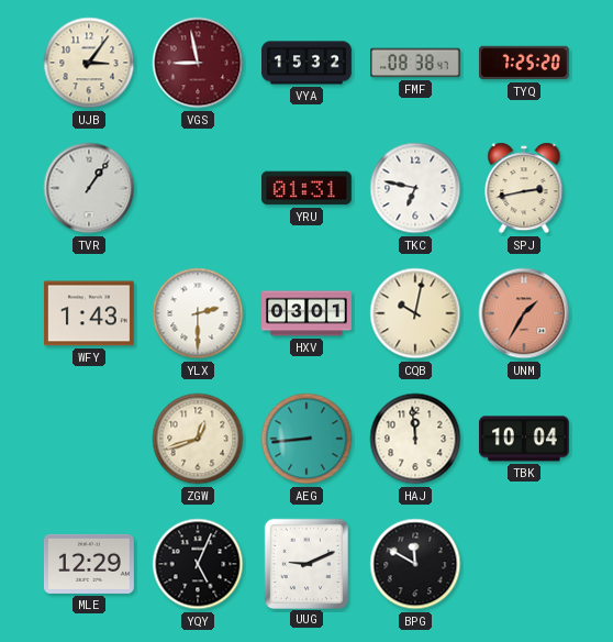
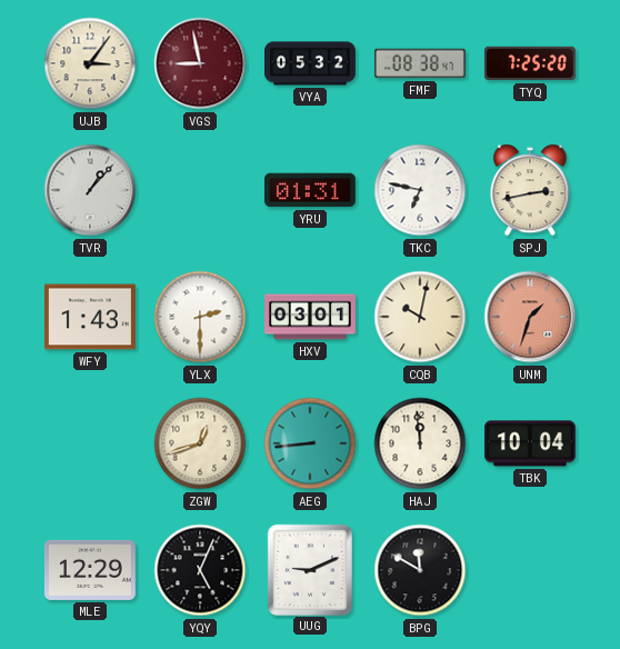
VYA: 15:32 -> 05:32 (311, 63)
TVR: 1:06 -> 1:07 (90, 190)
UNM: 1:35 -> 1:33 (530, 317)
